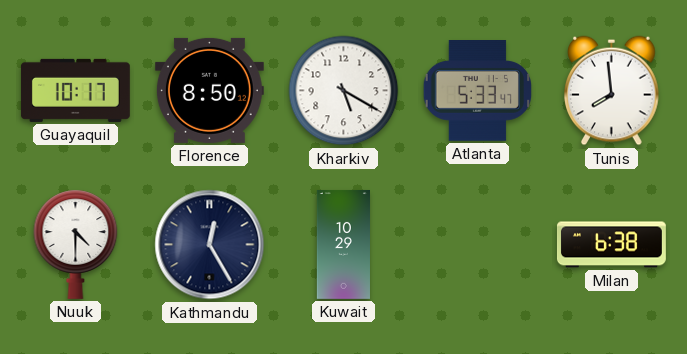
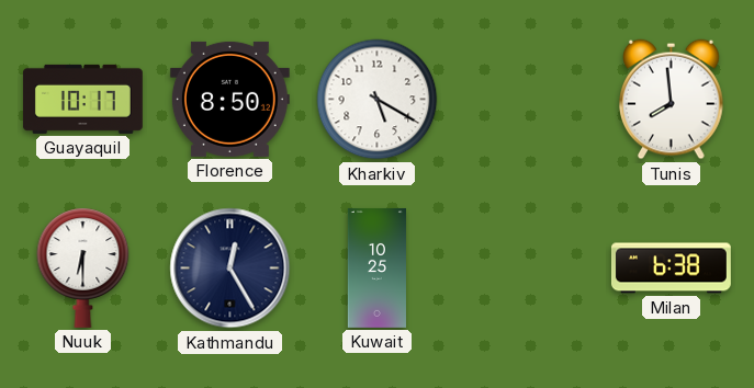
Atlanta: 5:33 -> none (477, 91)
Nuuk: 4:30 -> 6:30 (83, 267)
Kuwait: 10:29 -> 10:25 (376, 267)
